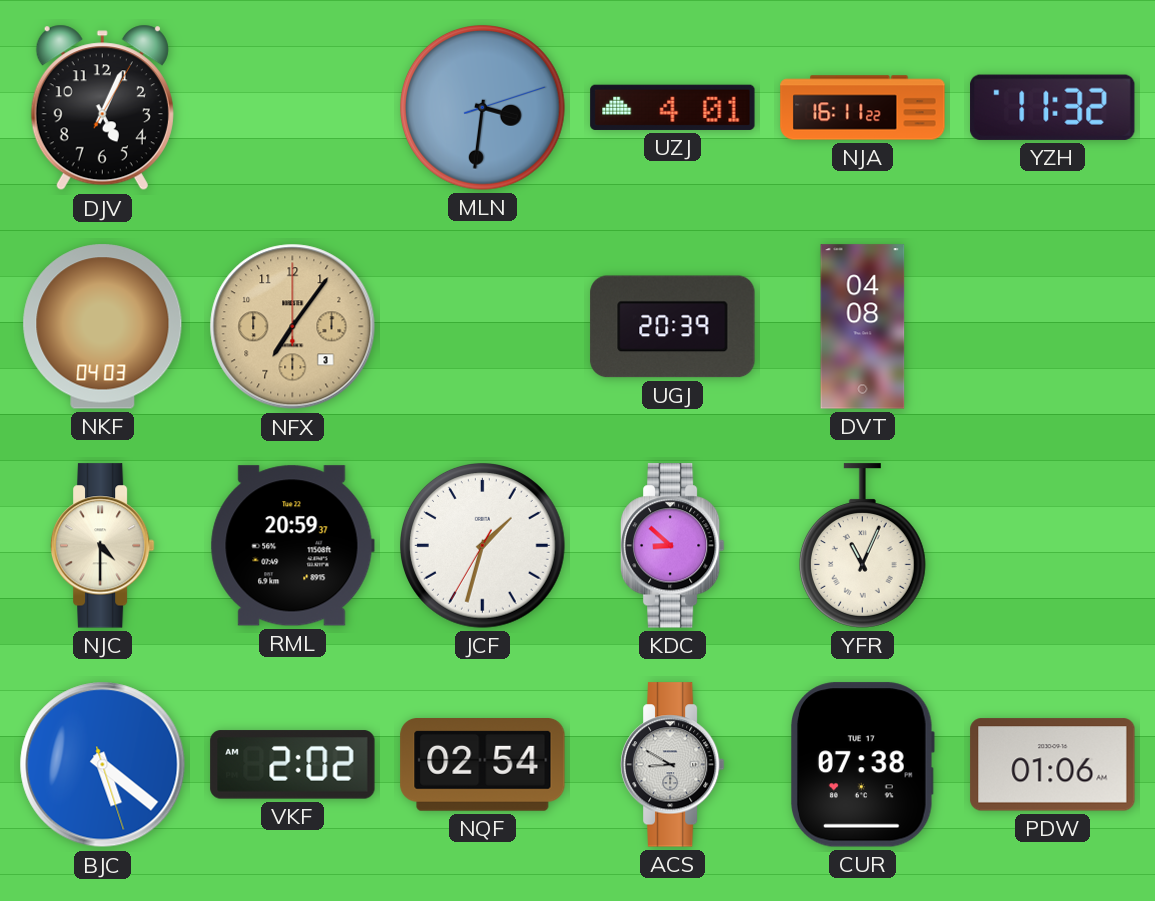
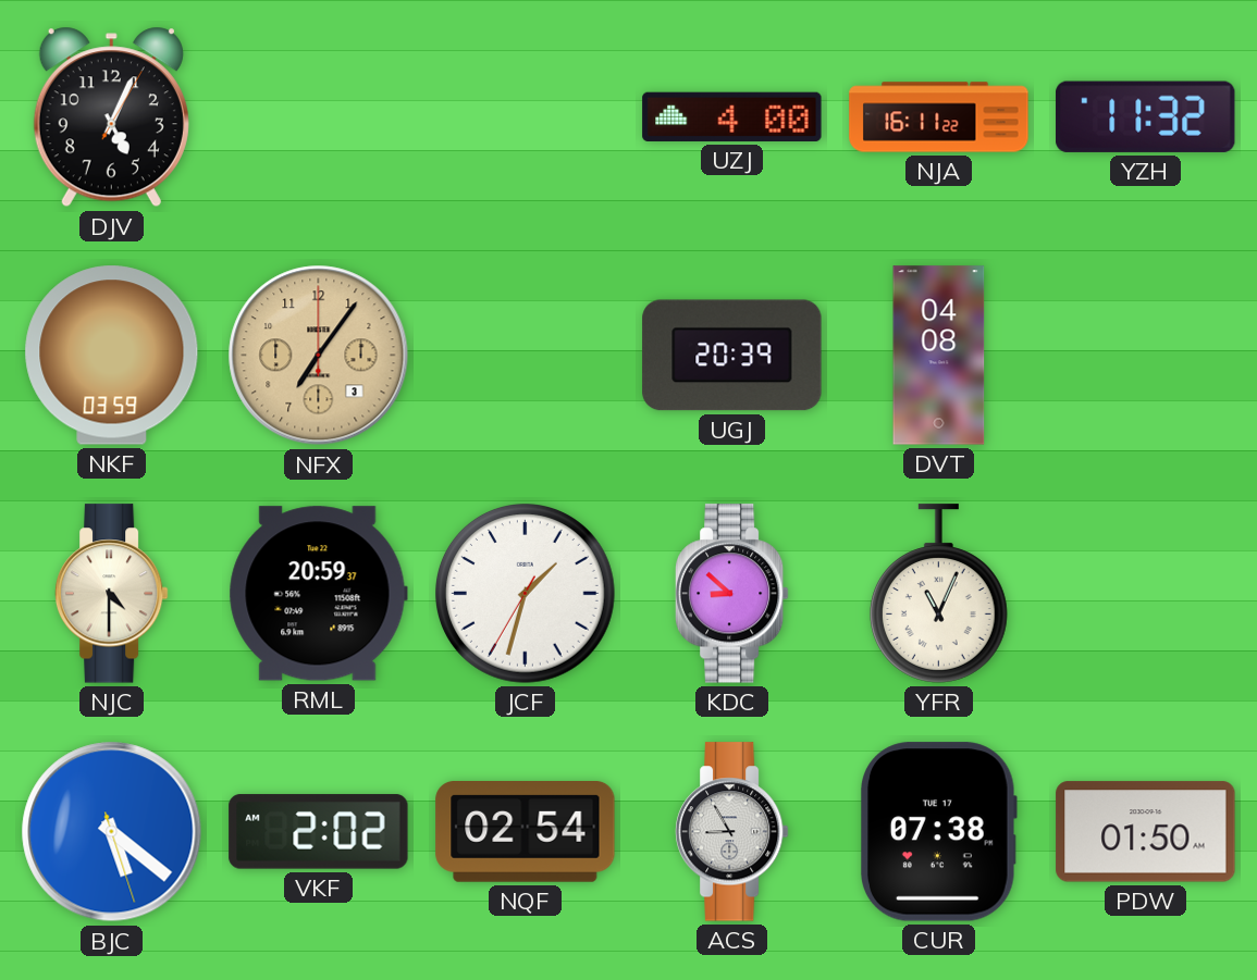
MLN: 3:31 -> none (483, 108)
UZJ: 4:01 -> 4:00 (732, 116)
NKF: 04:03 -> 03:59 (112, 356)
ACS: 8:50 -> 8:55 (731, 832)
PDW: 01:06 -> 01:50 (1146, 832)
